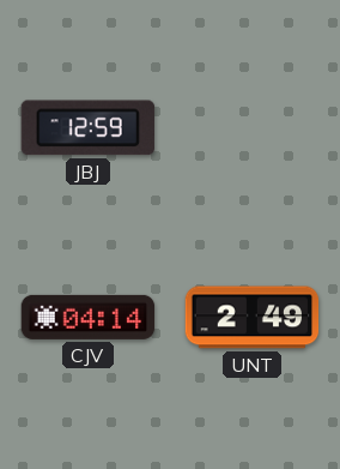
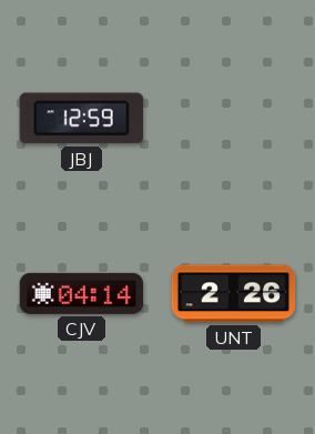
UNT: 2:49 -> 2:26 (234, 294)
